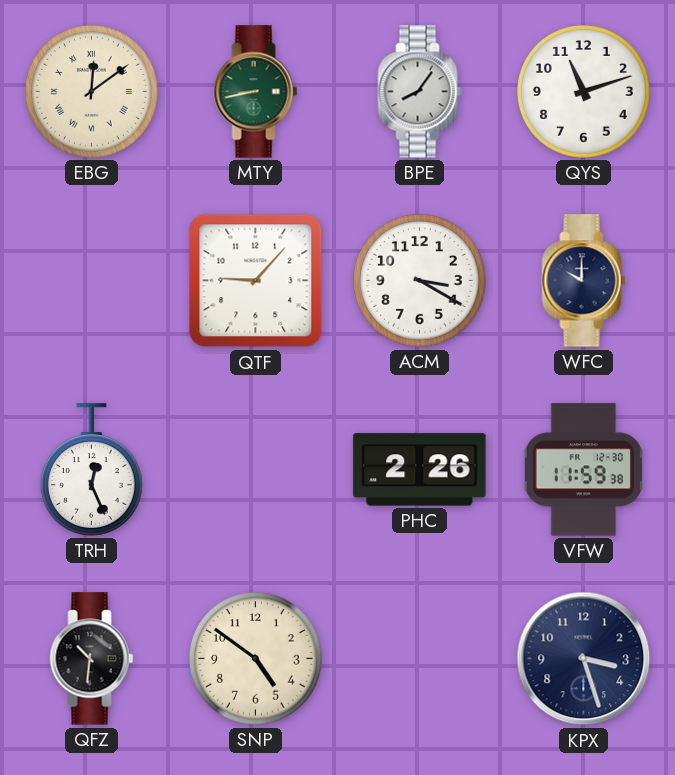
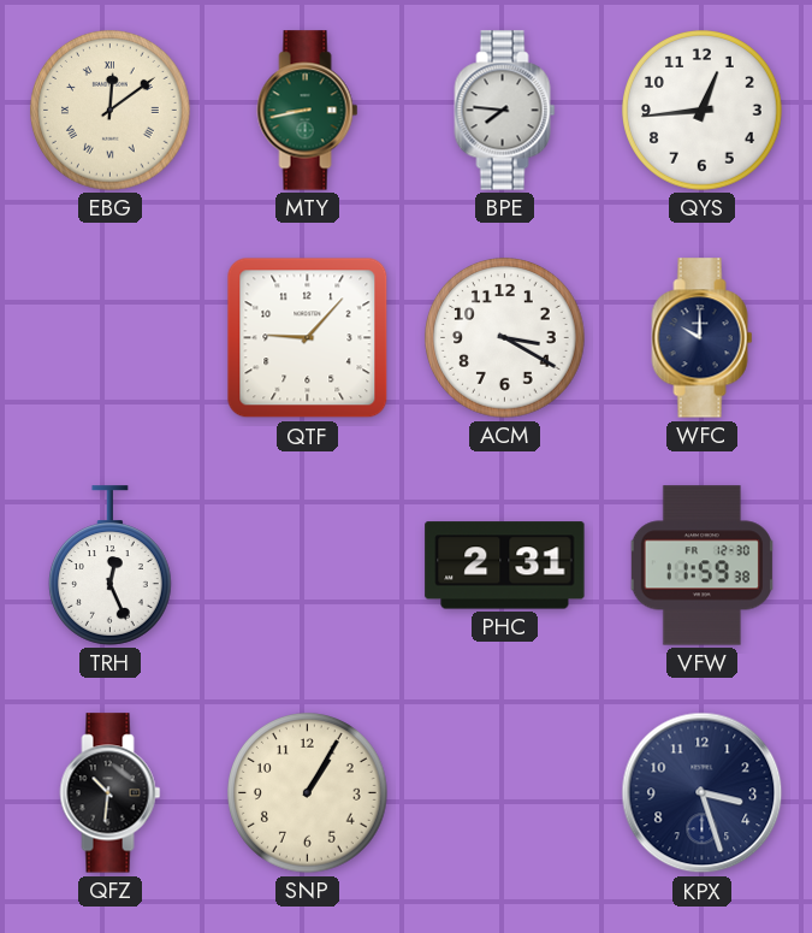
BPE: 8:06 -> 7:46 (505, 111)
QYS: 11:12 -> 12:44 (703, 111)
PHC: 2:26 -> 2:31 (505, 566)
SNP: 4:51 -> 1:05 (308, 793)
